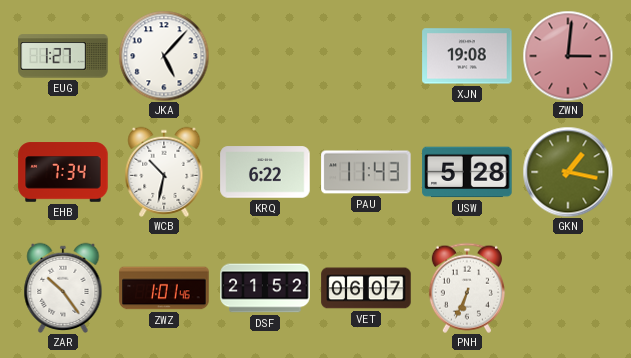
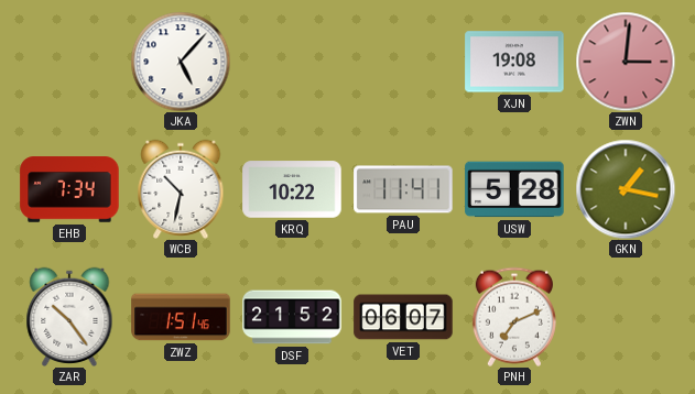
EUG: 1:27 -> none (63, 56)
KRQ: 6:22 -> 10:22 (292, 189)
PAU: 11:43 -> 11:41 (403, 189)
ZWZ: 1:01 -> 1:51 (181, 317)
PNH: 6:34 -> 7:11 (514, 317)
